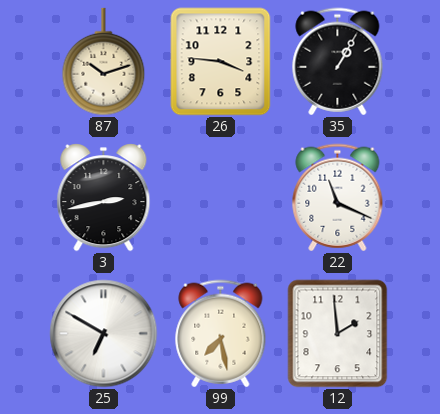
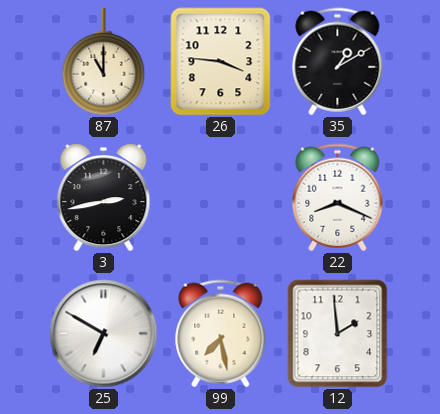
87: 10:12 -> 11:00 (104, 62)
35: 1:05 -> 1:10 (338, 62)
22: 11:19 -> 8:19 (338, 198)
